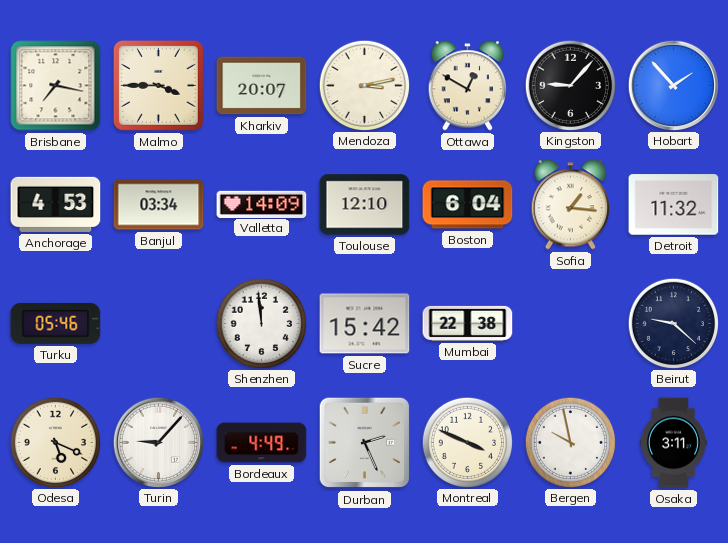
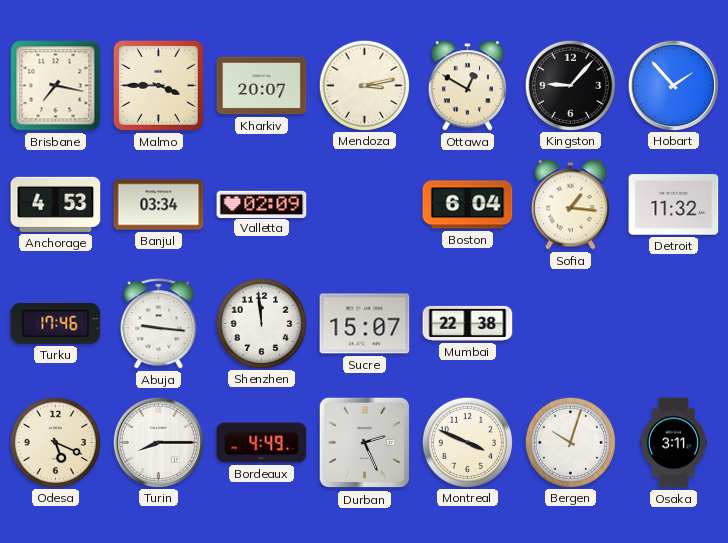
Valletta: 14:09 -> 02:09 (262, 204)
Toulouse: 12:10 -> none (365, 205)
Turku: 05:46 -> 17:46 (56, 323)
Abuja: none -> 9:16 (159, 324)
Sucre: 15:42 -> 15:07 (365, 324)
Beirut: 9:22 -> none (673, 323)
Turin: 9:07 -> 8:15 (158, 442)
Bergen: 9:58 -> 10:03 (570, 442)
